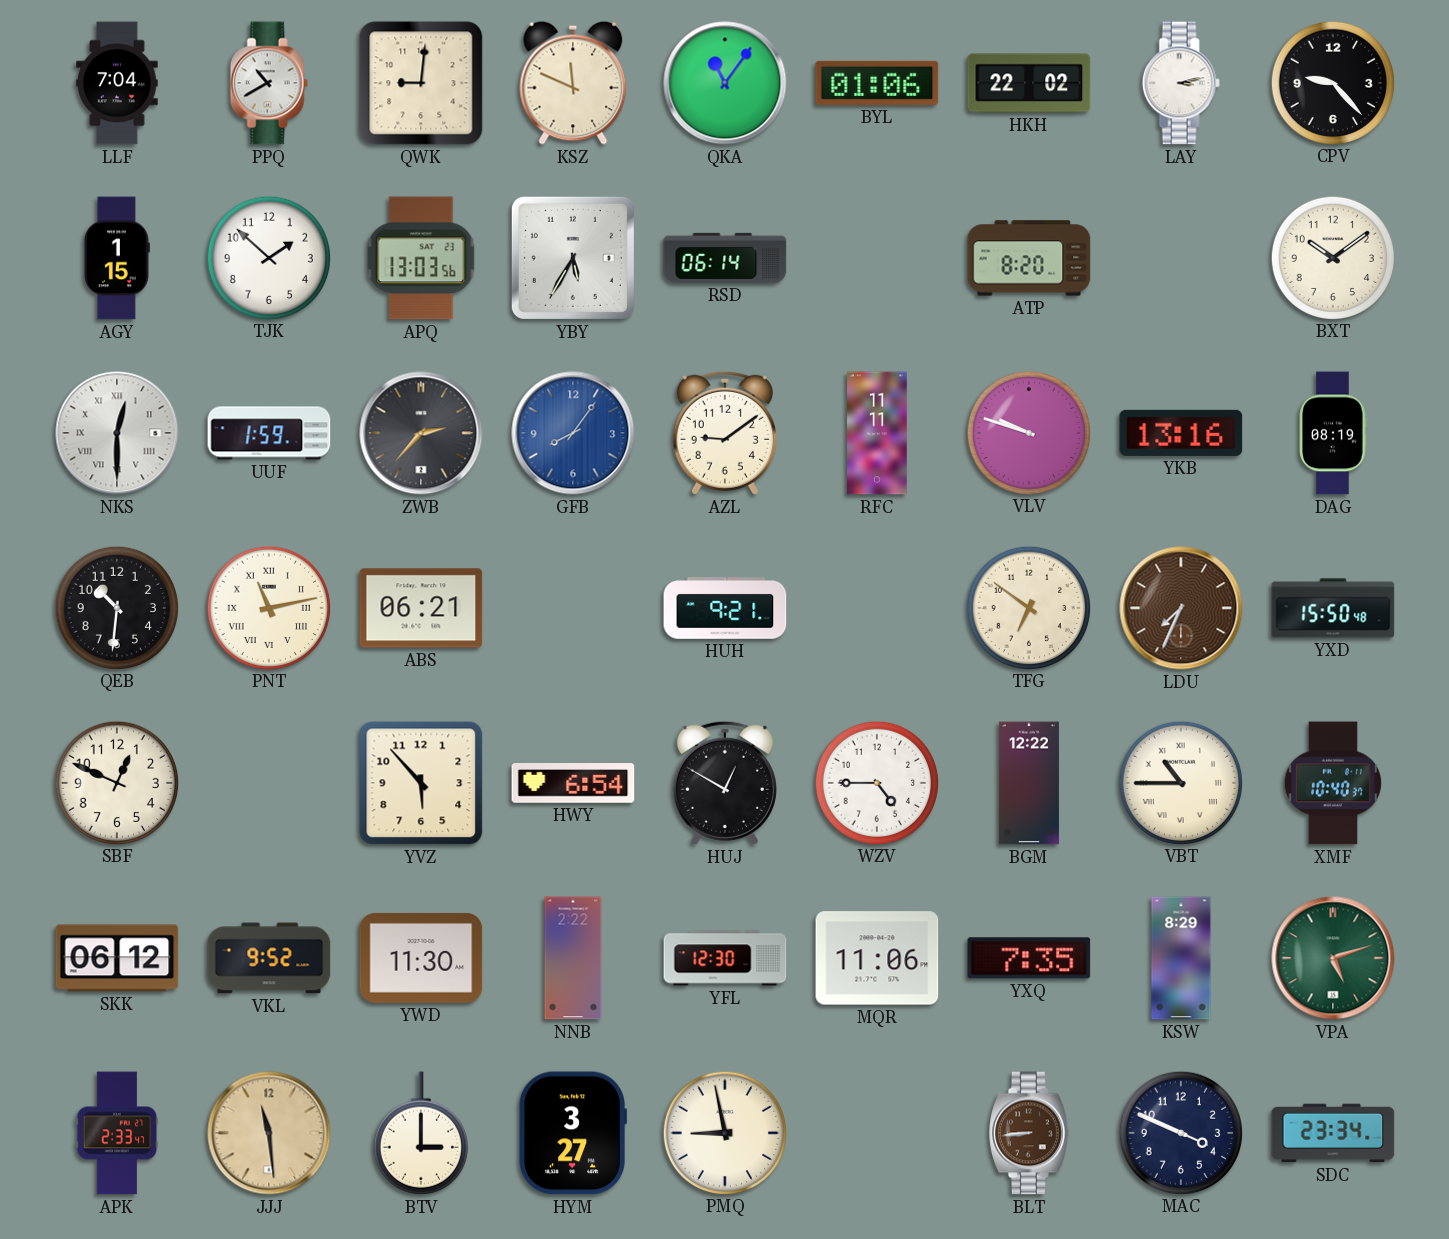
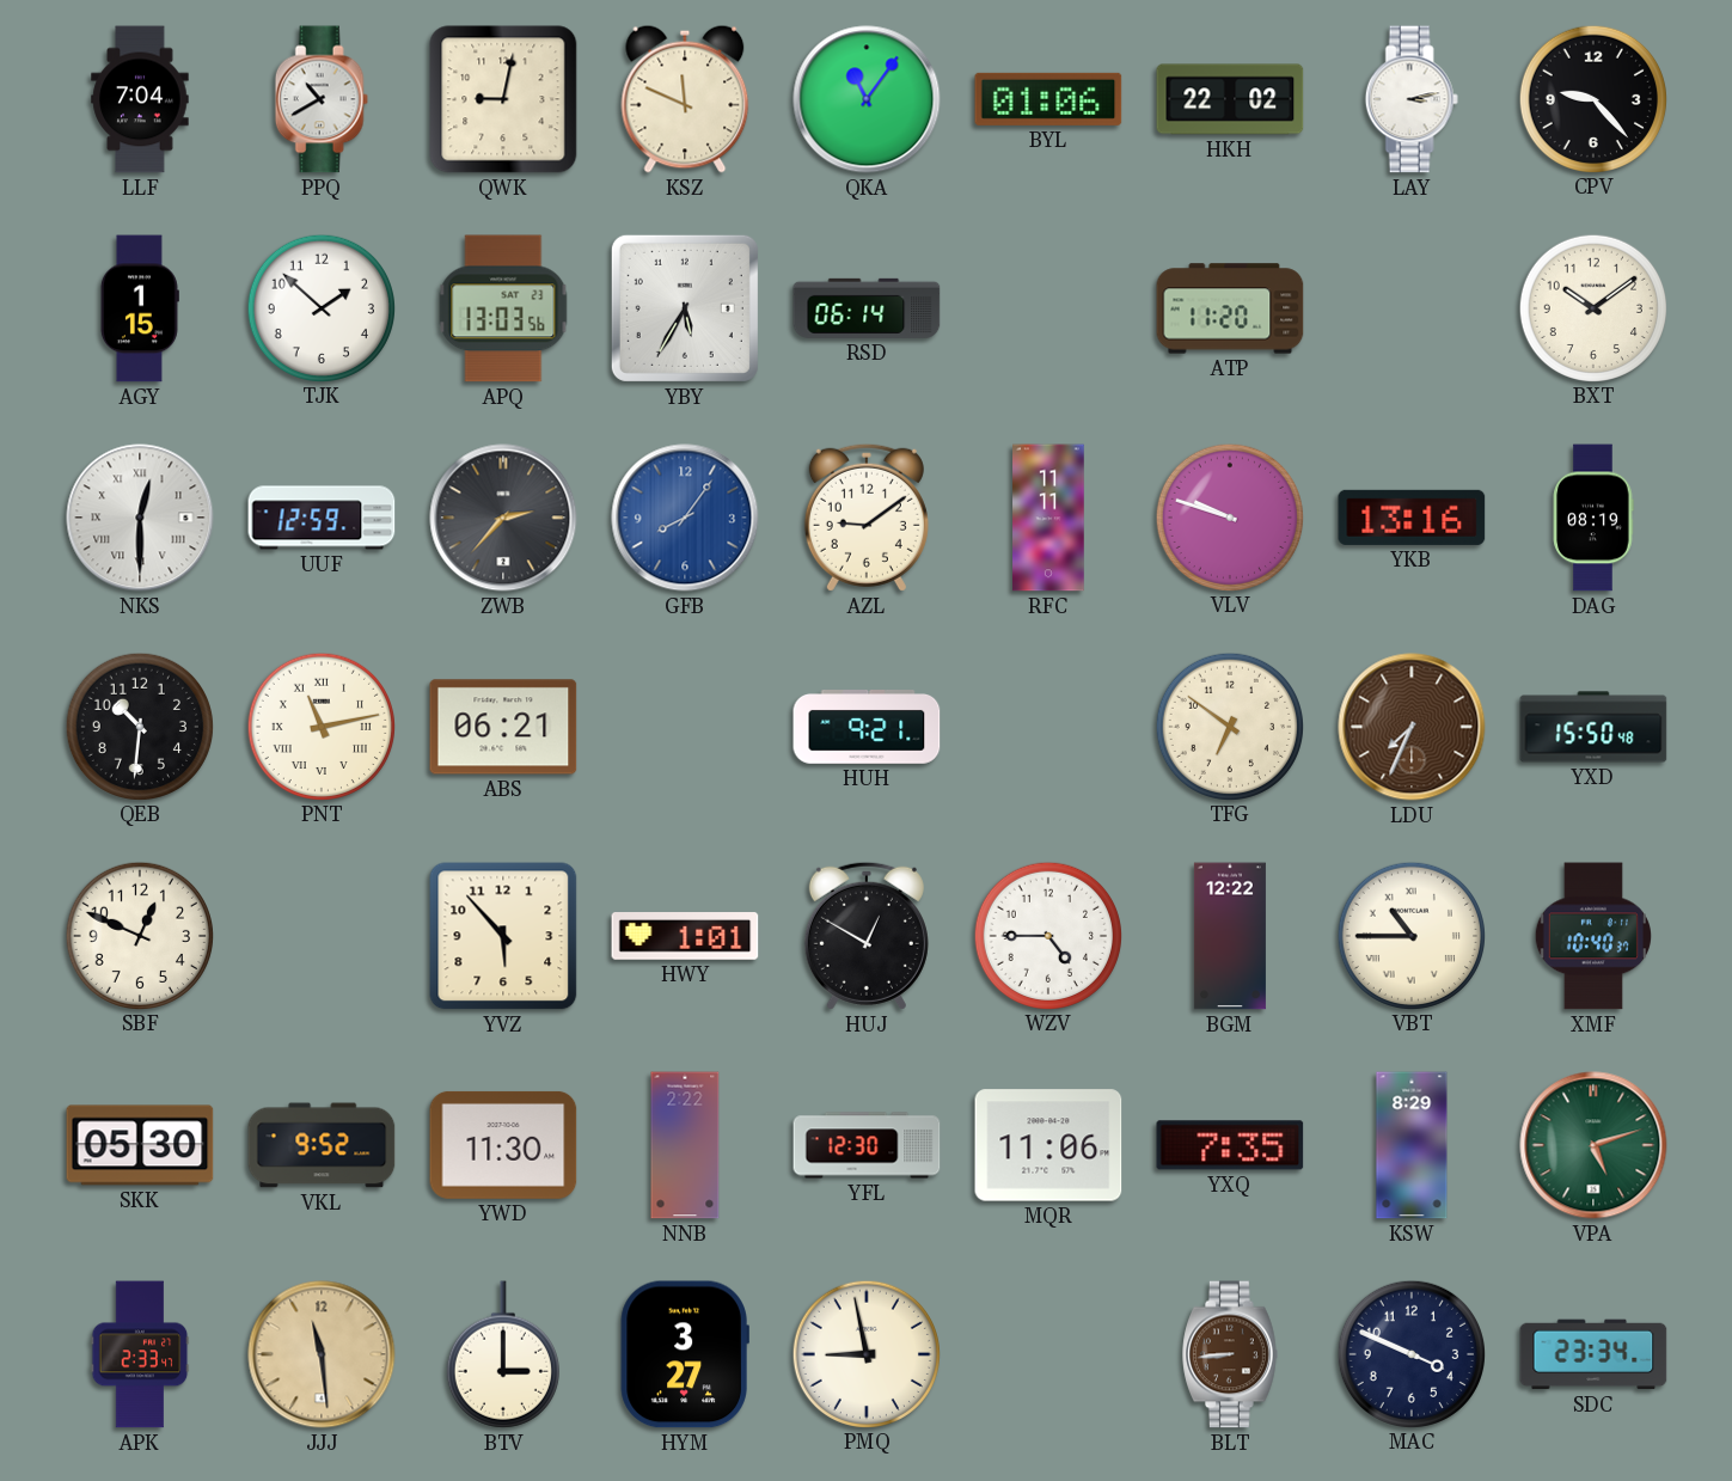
QWK: 9:01 -> 9:02 (503, 99)
ATP: 8:20 -> 11:20 (1230, 308)
UUF: 1:59 -> 12:59 (322, 518)
HWY: 6:54 -> 1:01 (685, 936)
SKK: 06:12 -> 05:30 (140, 1145)
